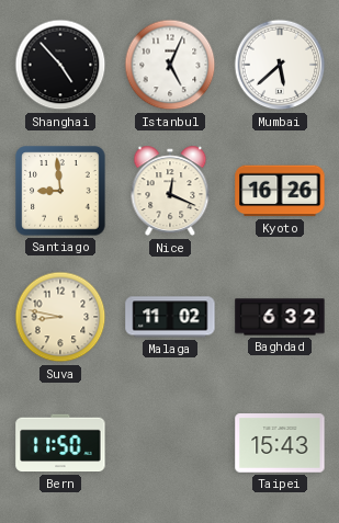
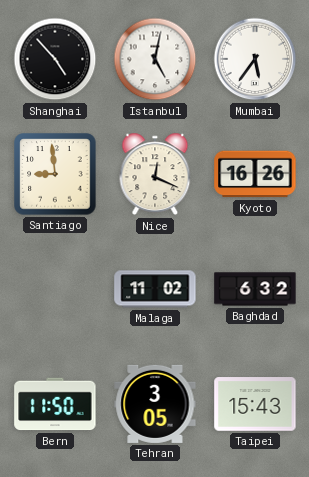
Istanbul: 5:04 -> 5:02 (155, 59)
Mumbai: 5:38 -> 5:36 (255, 59)
Suva: 8:47 -> none (60, 317)
Tehran: none -> 3:05 (155, 404)
